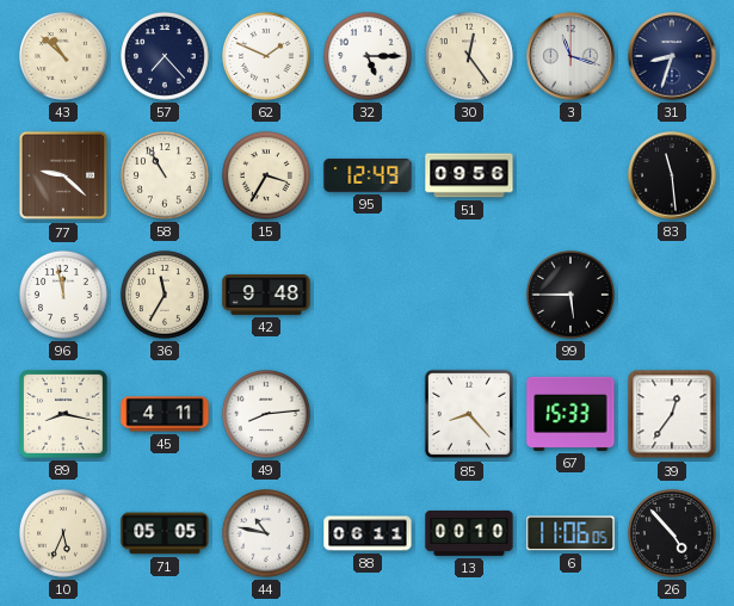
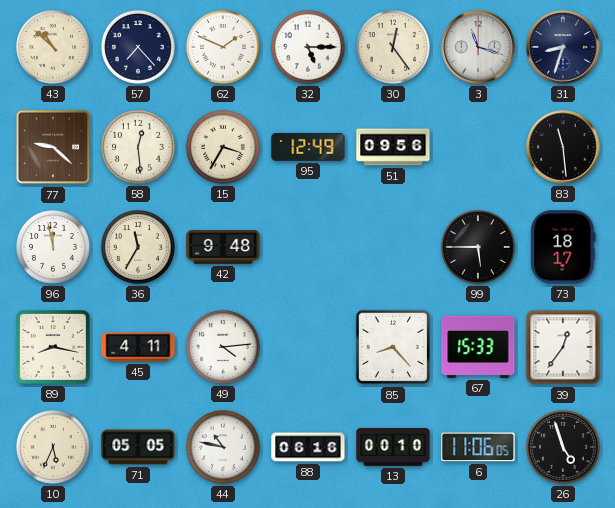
58: 10:55 -> 12:29 (138, 147)
73: none -> 18:17 (563, 247)
49: 8:14 -> 4:14 (223, 347)
88: 06:11 -> 06:16 (308, 447)
26: 4:53 -> 4:57 (563, 447)
